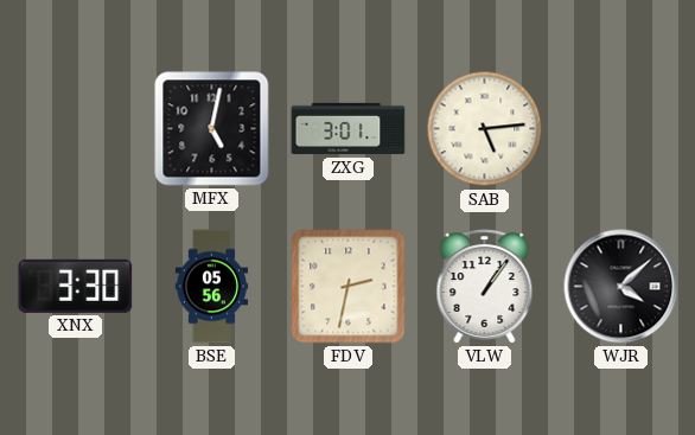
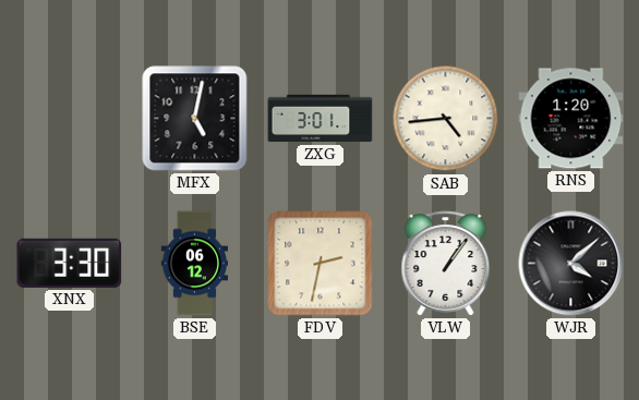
SAB: 5:14 -> 4:44 (446, 119)
RNS: none -> 1:20 (571, 119)
BSE: 05:56 -> 06:12 (194, 264)
